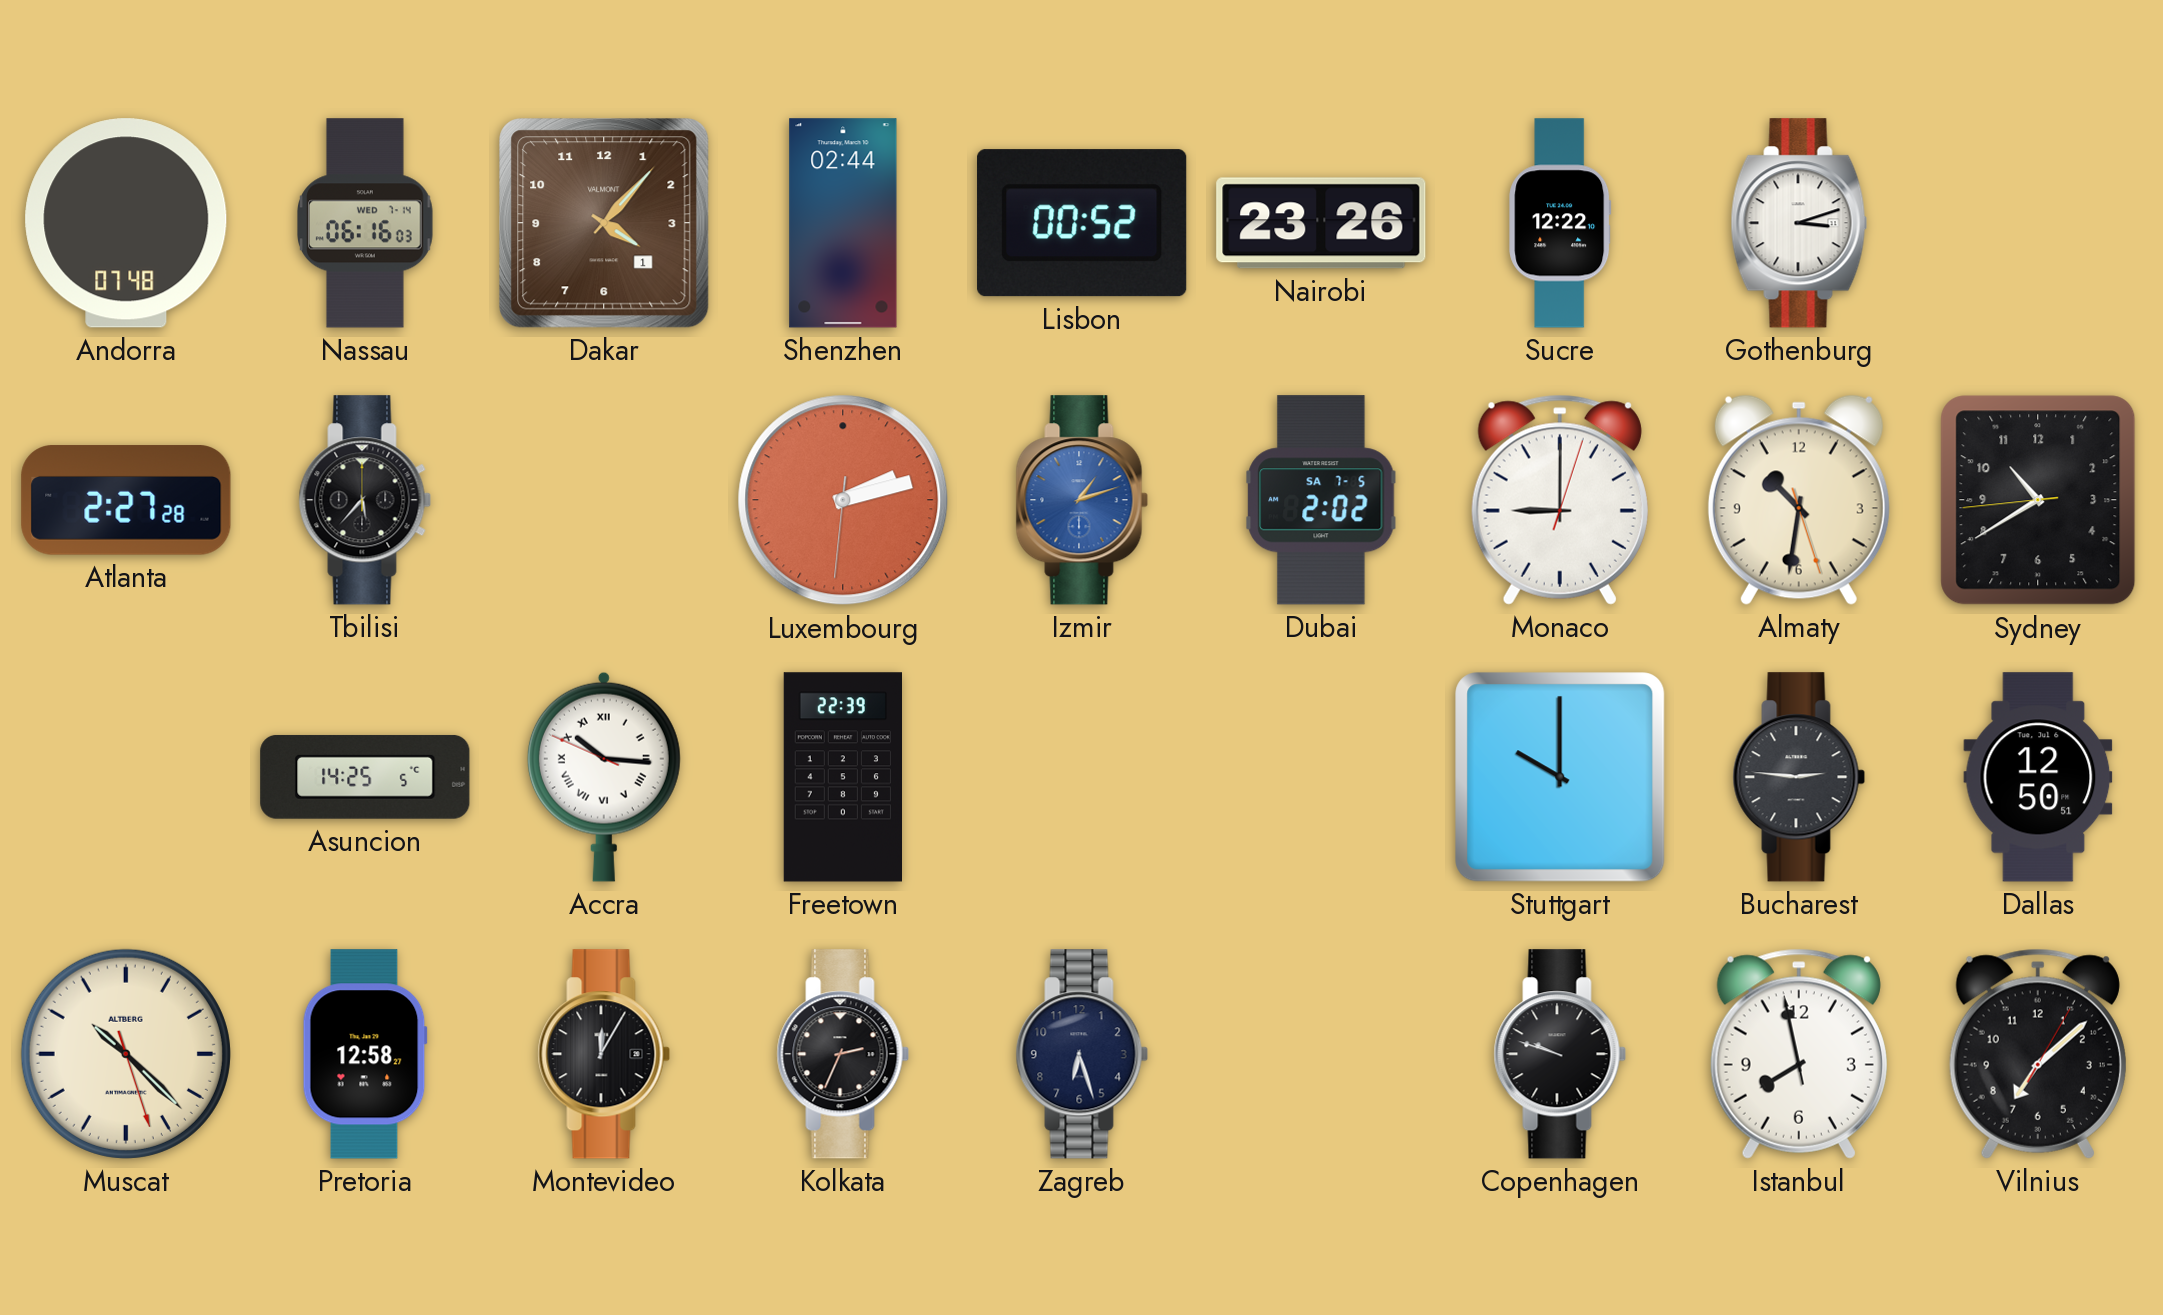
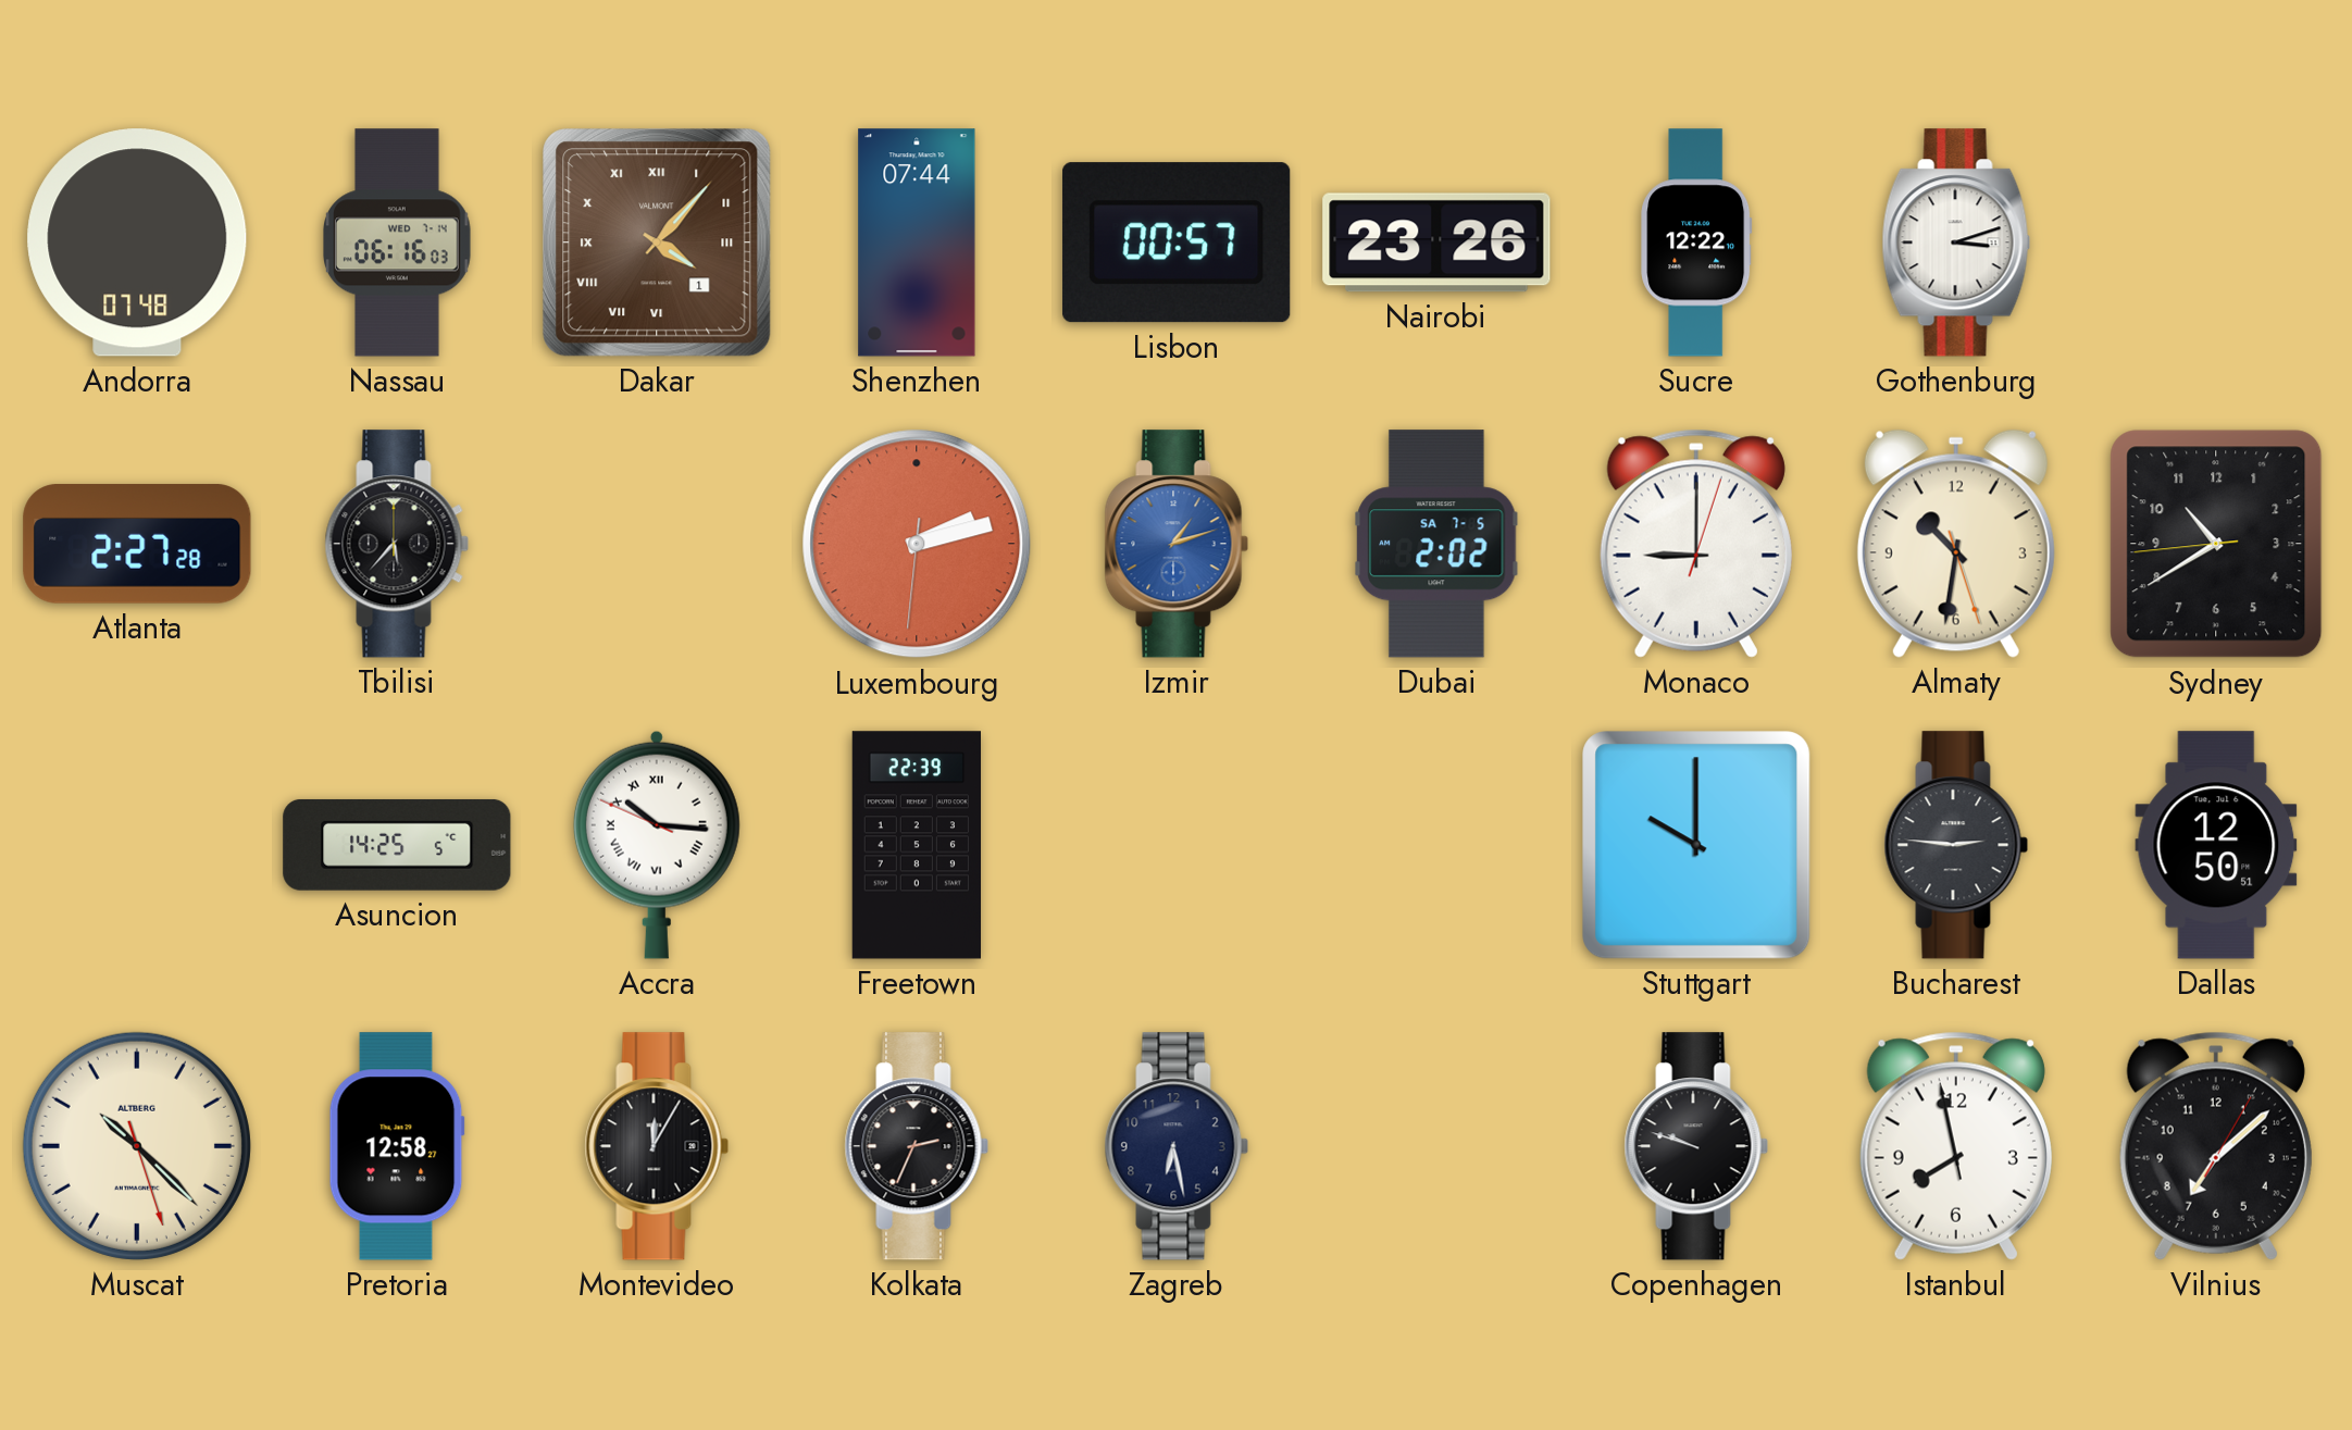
Dakar numerals: Arabic -> Roman (657, 243)
Shenzhen: 02:44 -> 07:44 (917, 243)
Lisbon: 00:52 -> 00:57 (1177, 243)
Zagreb: 6:27 -> 6:28 (1177, 1146)
